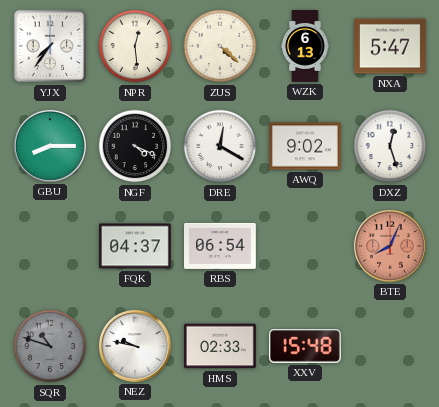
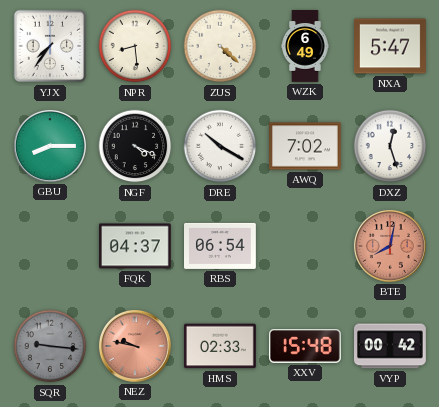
NPR: 12:29 -> 8:29 (135, 46)
WZK: 6:13 -> 6:49 (305, 47)
DRE: 12:20 -> 10:20 (220, 146)
AWQ: 9:02 -> 7:02 (306, 146)
BTE: 8:04 -> 8:02 (390, 246)
SQR: 10:48 -> 9:16 (50, 346)
NEZ dial: white -> salmon (135, 346)
VYP: none -> 00:42 (391, 346)
